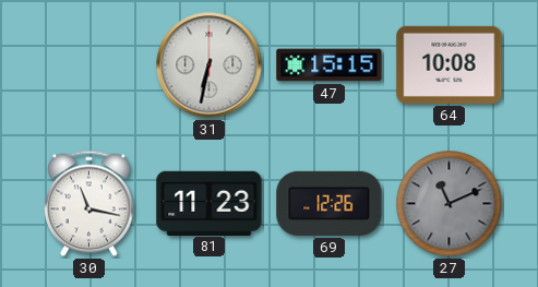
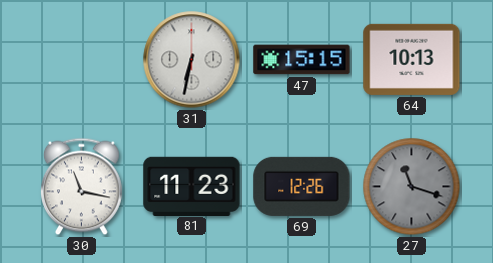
64: 10:08 -> 10:13 (412, 59)
27: 11:11 -> 11:18 (412, 187)
